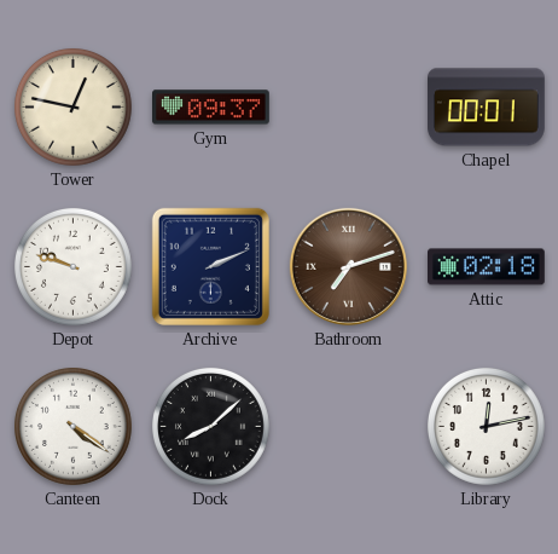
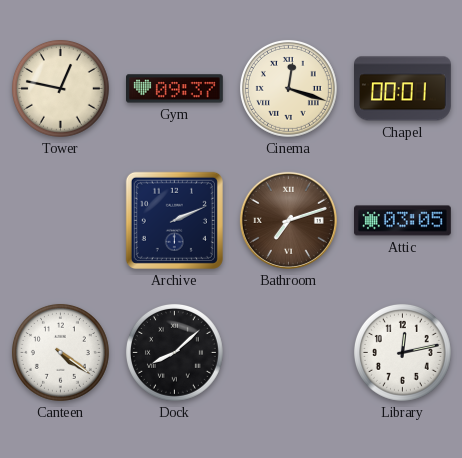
Cinema: none -> 12:18 (288, 88)
Depot: 9:48 -> none (72, 266)
Attic: 02:18 -> 03:05 (403, 221)
